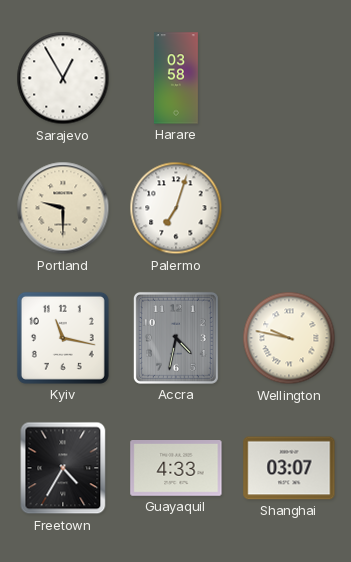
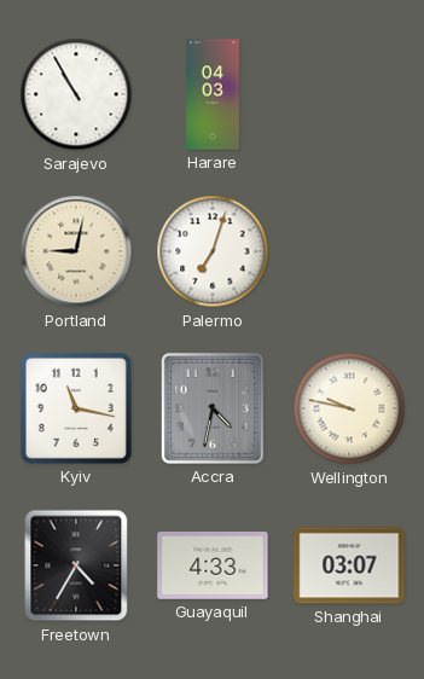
Sarajevo: 12:55 -> 10:55 (76, 94)
Harare: 03:58 -> 04:03 (214, 94)
Portland: 9:30 -> 9:02 (76, 251)
